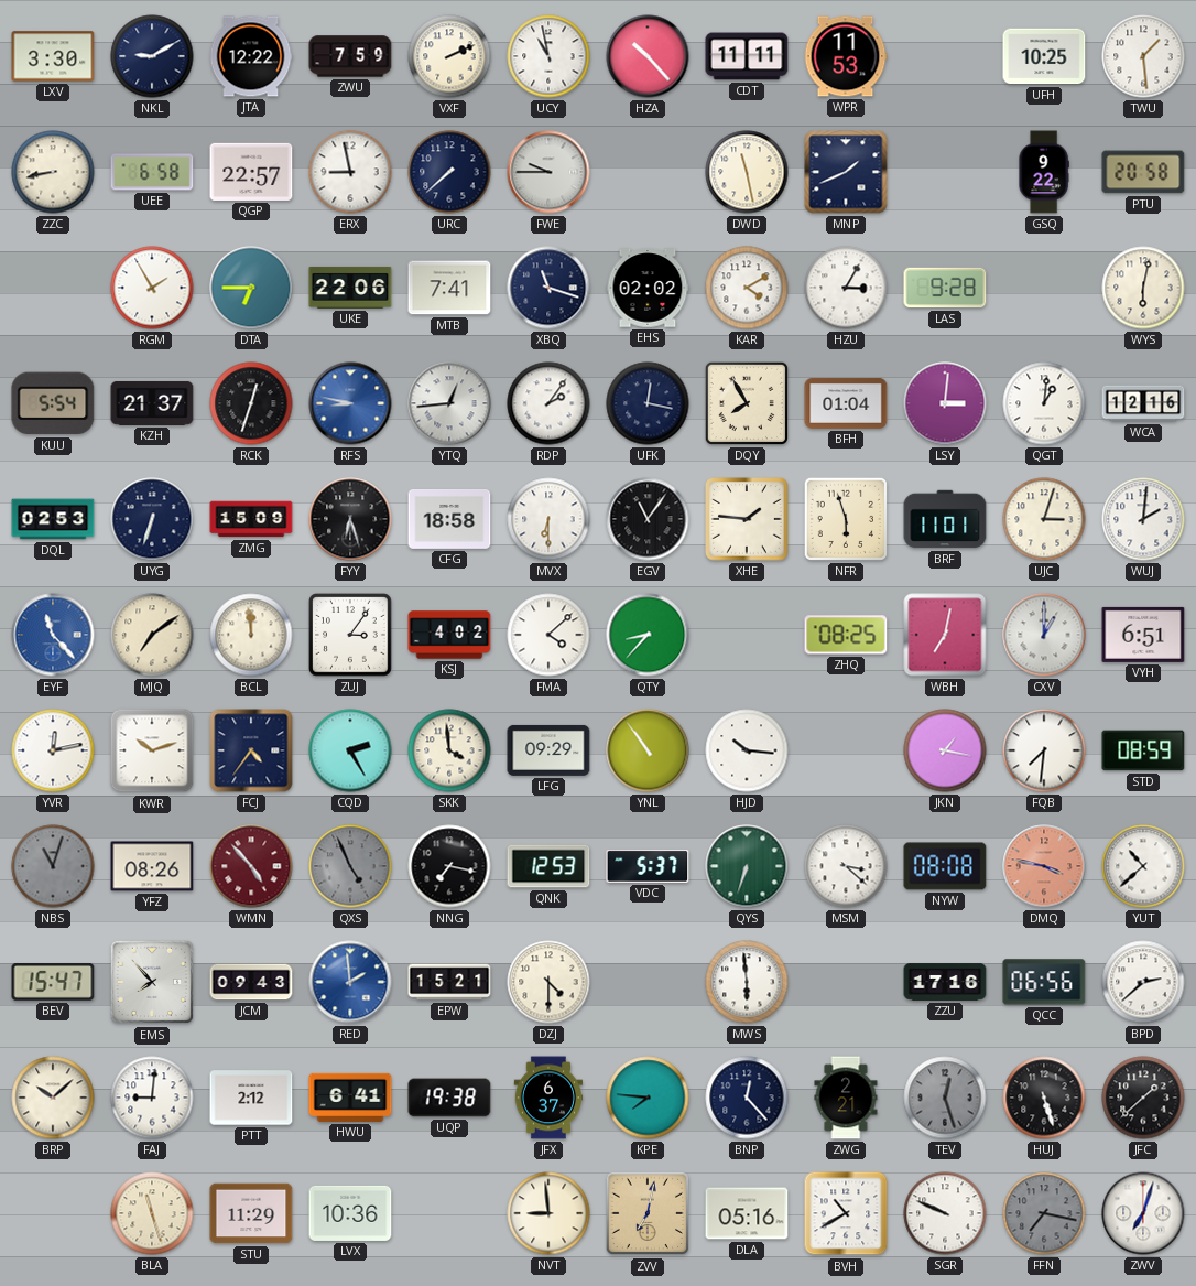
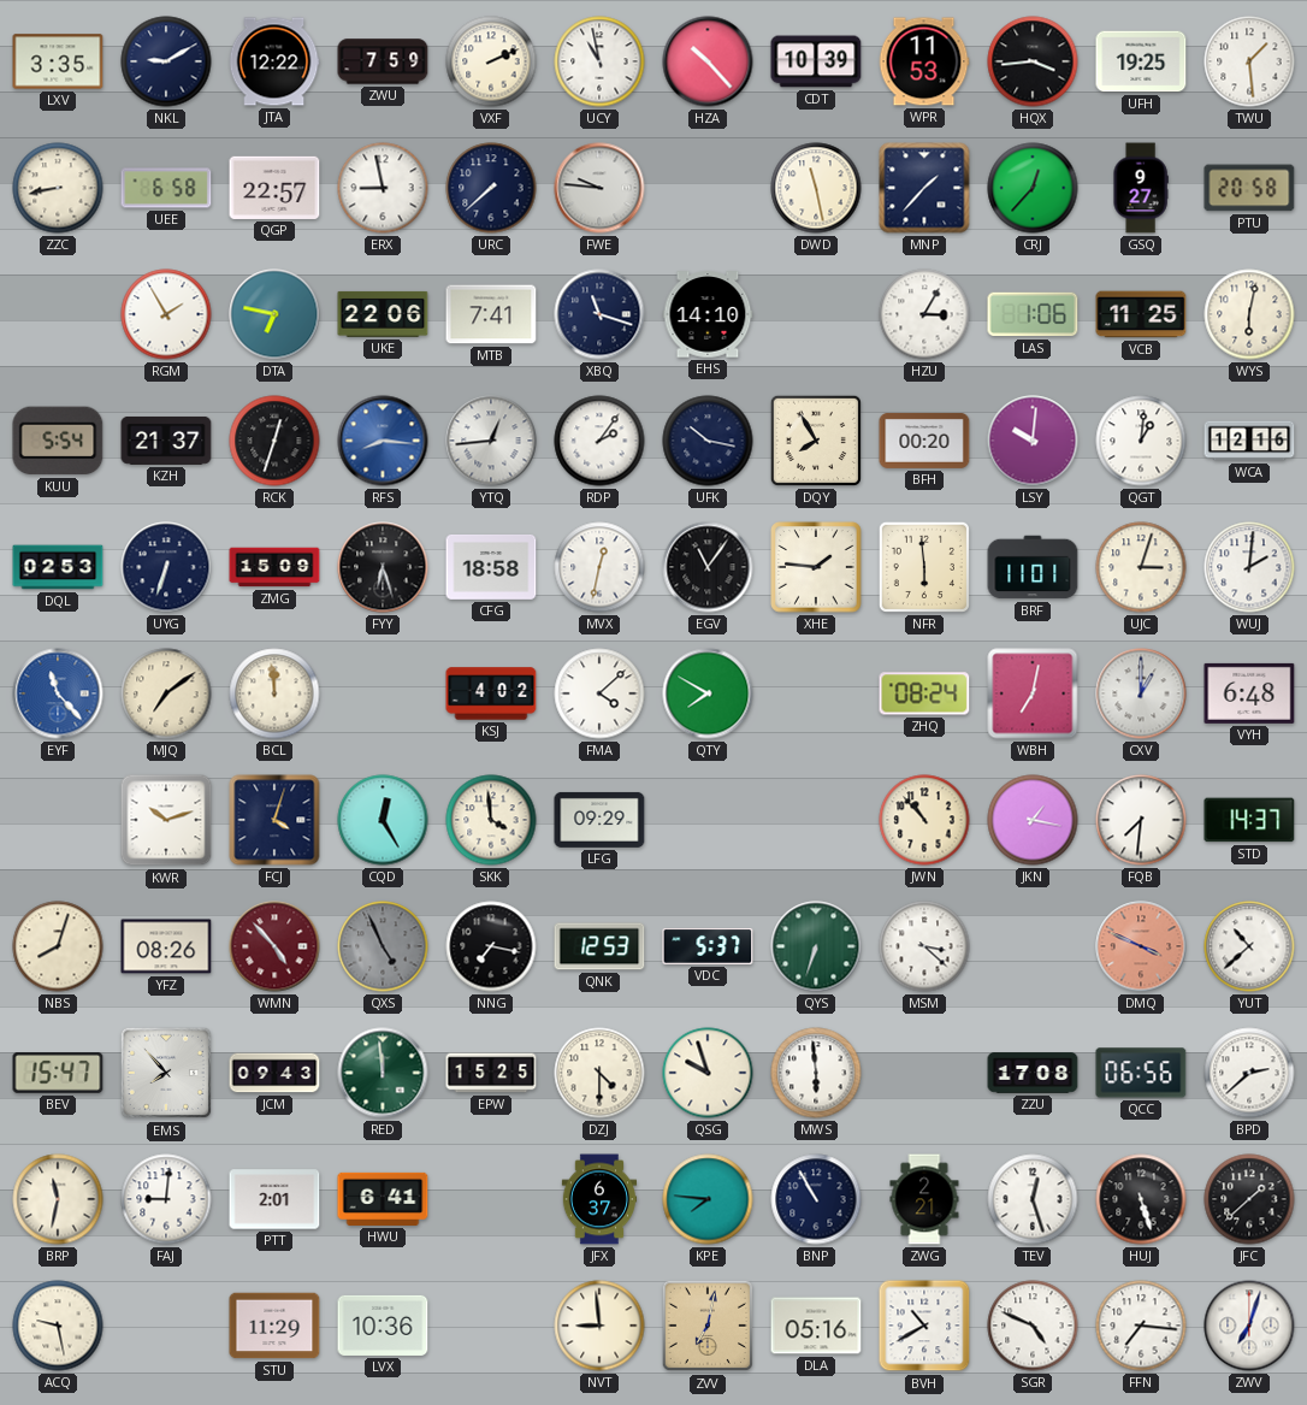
LXV: 3:30 -> 3:35 (58, 61)
CDT: 11:11 -> 10:39 (816, 61)
HQX: none -> 3:44 (1033, 61)
UFH: 10:25 -> 19:25 (1141, 61)
FWE: 9:45 -> 9:46 (599, 188)
MNP: 1:41 -> 1:37 (924, 188)
CRJ: none -> 12:37 (1033, 188)
GSQ: 9:22 -> 9:27 (1141, 188)
DTA: 6:45 -> 6:47 (274, 314)
EHS: 02:02 -> 14:10 (708, 314)
KAR: 4:10 -> none (747, 288)
LAS: 9:28 -> 1:06 (1033, 314)
VCB: none -> 11:25 (1141, 314)
RFS: 8:47 -> 8:16 (383, 441)
UFK: 12:17 -> 10:17 (708, 441)
BFH: 01:04 -> 00:20 (924, 441)
LSY: 3:01 -> 10:01 (1033, 441)
MVX: 6:30 -> 12:32 (599, 567)
NFR: 5:57 -> 5:59 (924, 567)
ZUJ: 3:06 -> none (350, 635)
QTY: 8:37 -> 7:50 (708, 693)
ZHQ: 08:25 -> 08:24 (924, 693)
VYH: 6:51 -> 6:48 (1249, 693)
YVR: 12:13 -> none (53, 750)
FCJ: 4:36 -> 4:03 (274, 820)
CQD: 2:25 -> 12:25 (383, 820)
YNL: 10:54 -> none (648, 750)
HJD: 10:16 -> none (747, 750)
JWN: none -> 10:53 (924, 820)
STD: 08:59 -> 14:37 (1249, 820)
NBS: 11:03 -> 8:03 (58, 946)
NBS dial: grey -> cream (58, 946)
NYW: 08:08 -> none (945, 866)
DMQ: 3:47 -> 3:49 (1141, 946)
RED: 1:59 -> 11:59 (383, 1073)
RED dial: blue -> green (383, 1073)
EPW: 15:21 -> 15:25 (491, 1073)
QSG: none -> 9:57 (708, 1073)
ZZU: 17:16 -> 17:08 (1033, 1073)
BRP: 10:08 -> 11:32 (58, 1199)
PTT: 2:12 -> 2:01 (274, 1199)
UQP: 19:38 -> none (449, 1098)
BNP: 12:23 -> 10:55 (816, 1199)
TEV dial: grey -> white (1033, 1199)
ACQ: none -> 9:28 (58, 1326)
BLA: 11:27 -> none (152, 1213)
SGR: 9:49 -> 4:49 (1033, 1326)
FFN: 7:17 -> 7:16 (1141, 1326)
FFN dial: grey -> white (1141, 1326)
